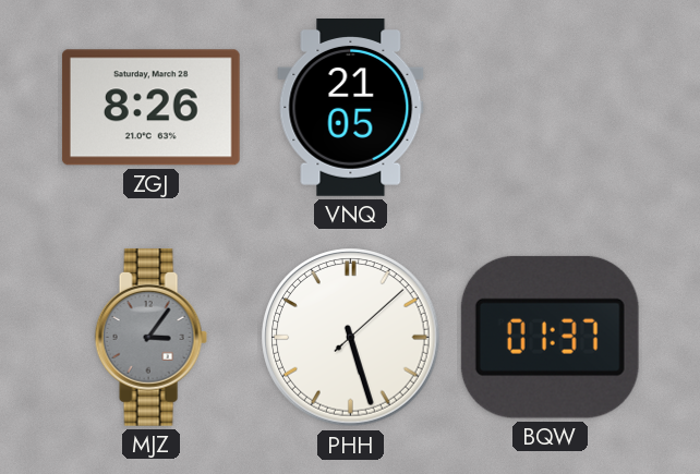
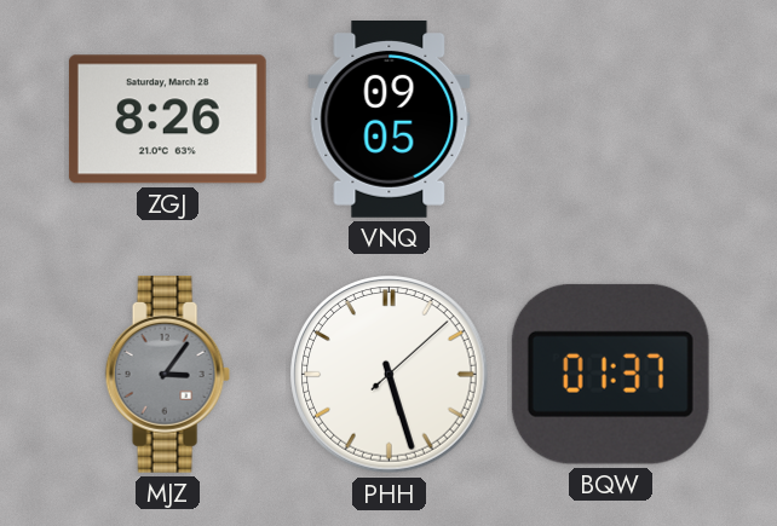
VNQ: 21:05 -> 09:05 (390, 120)
